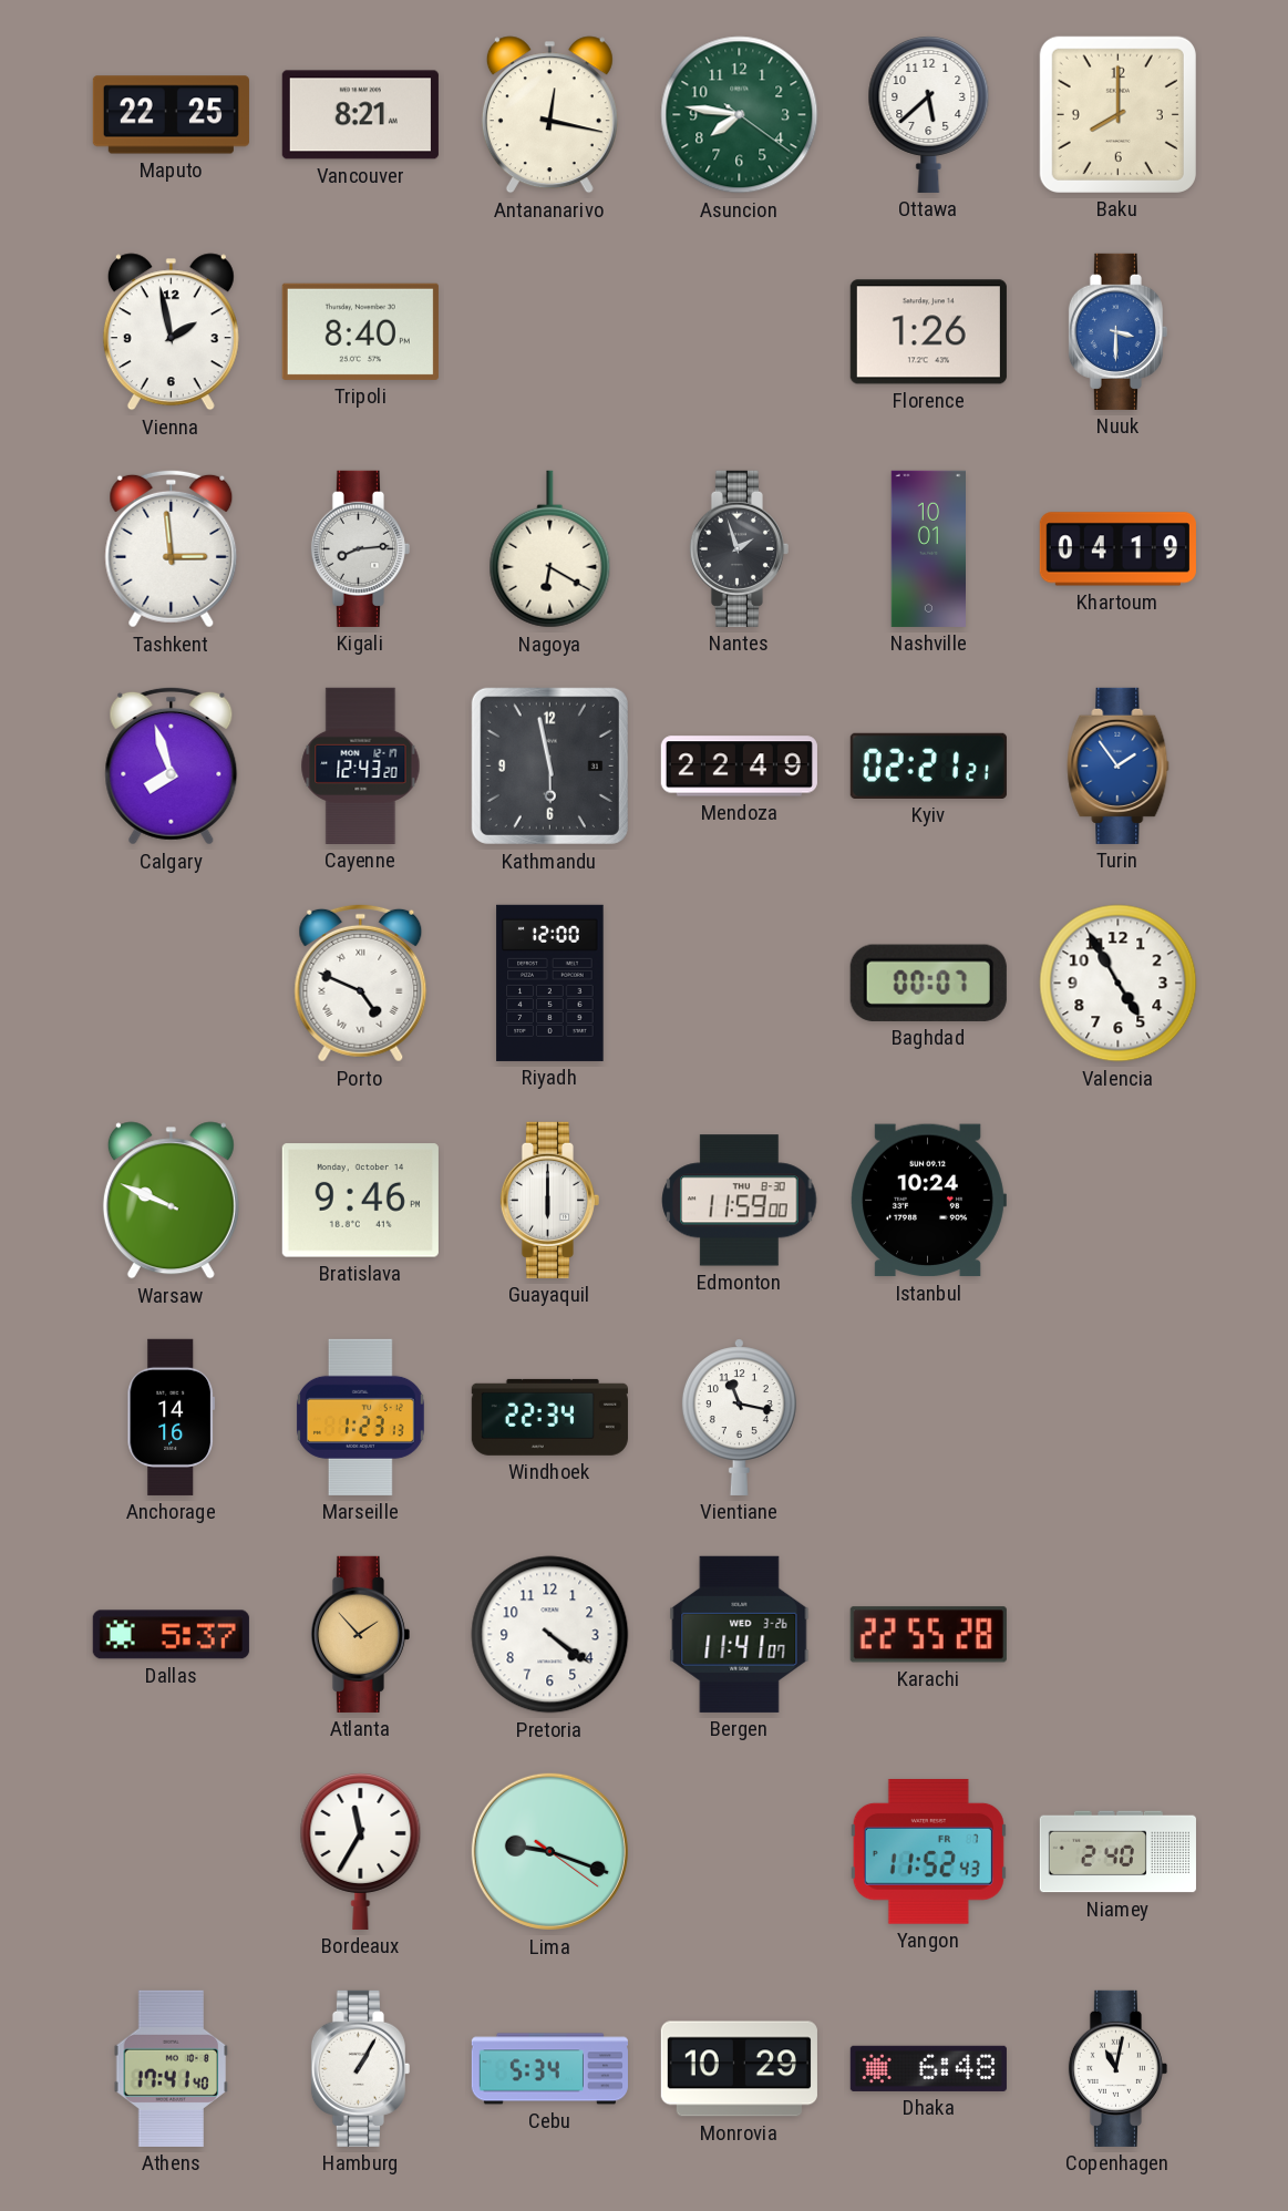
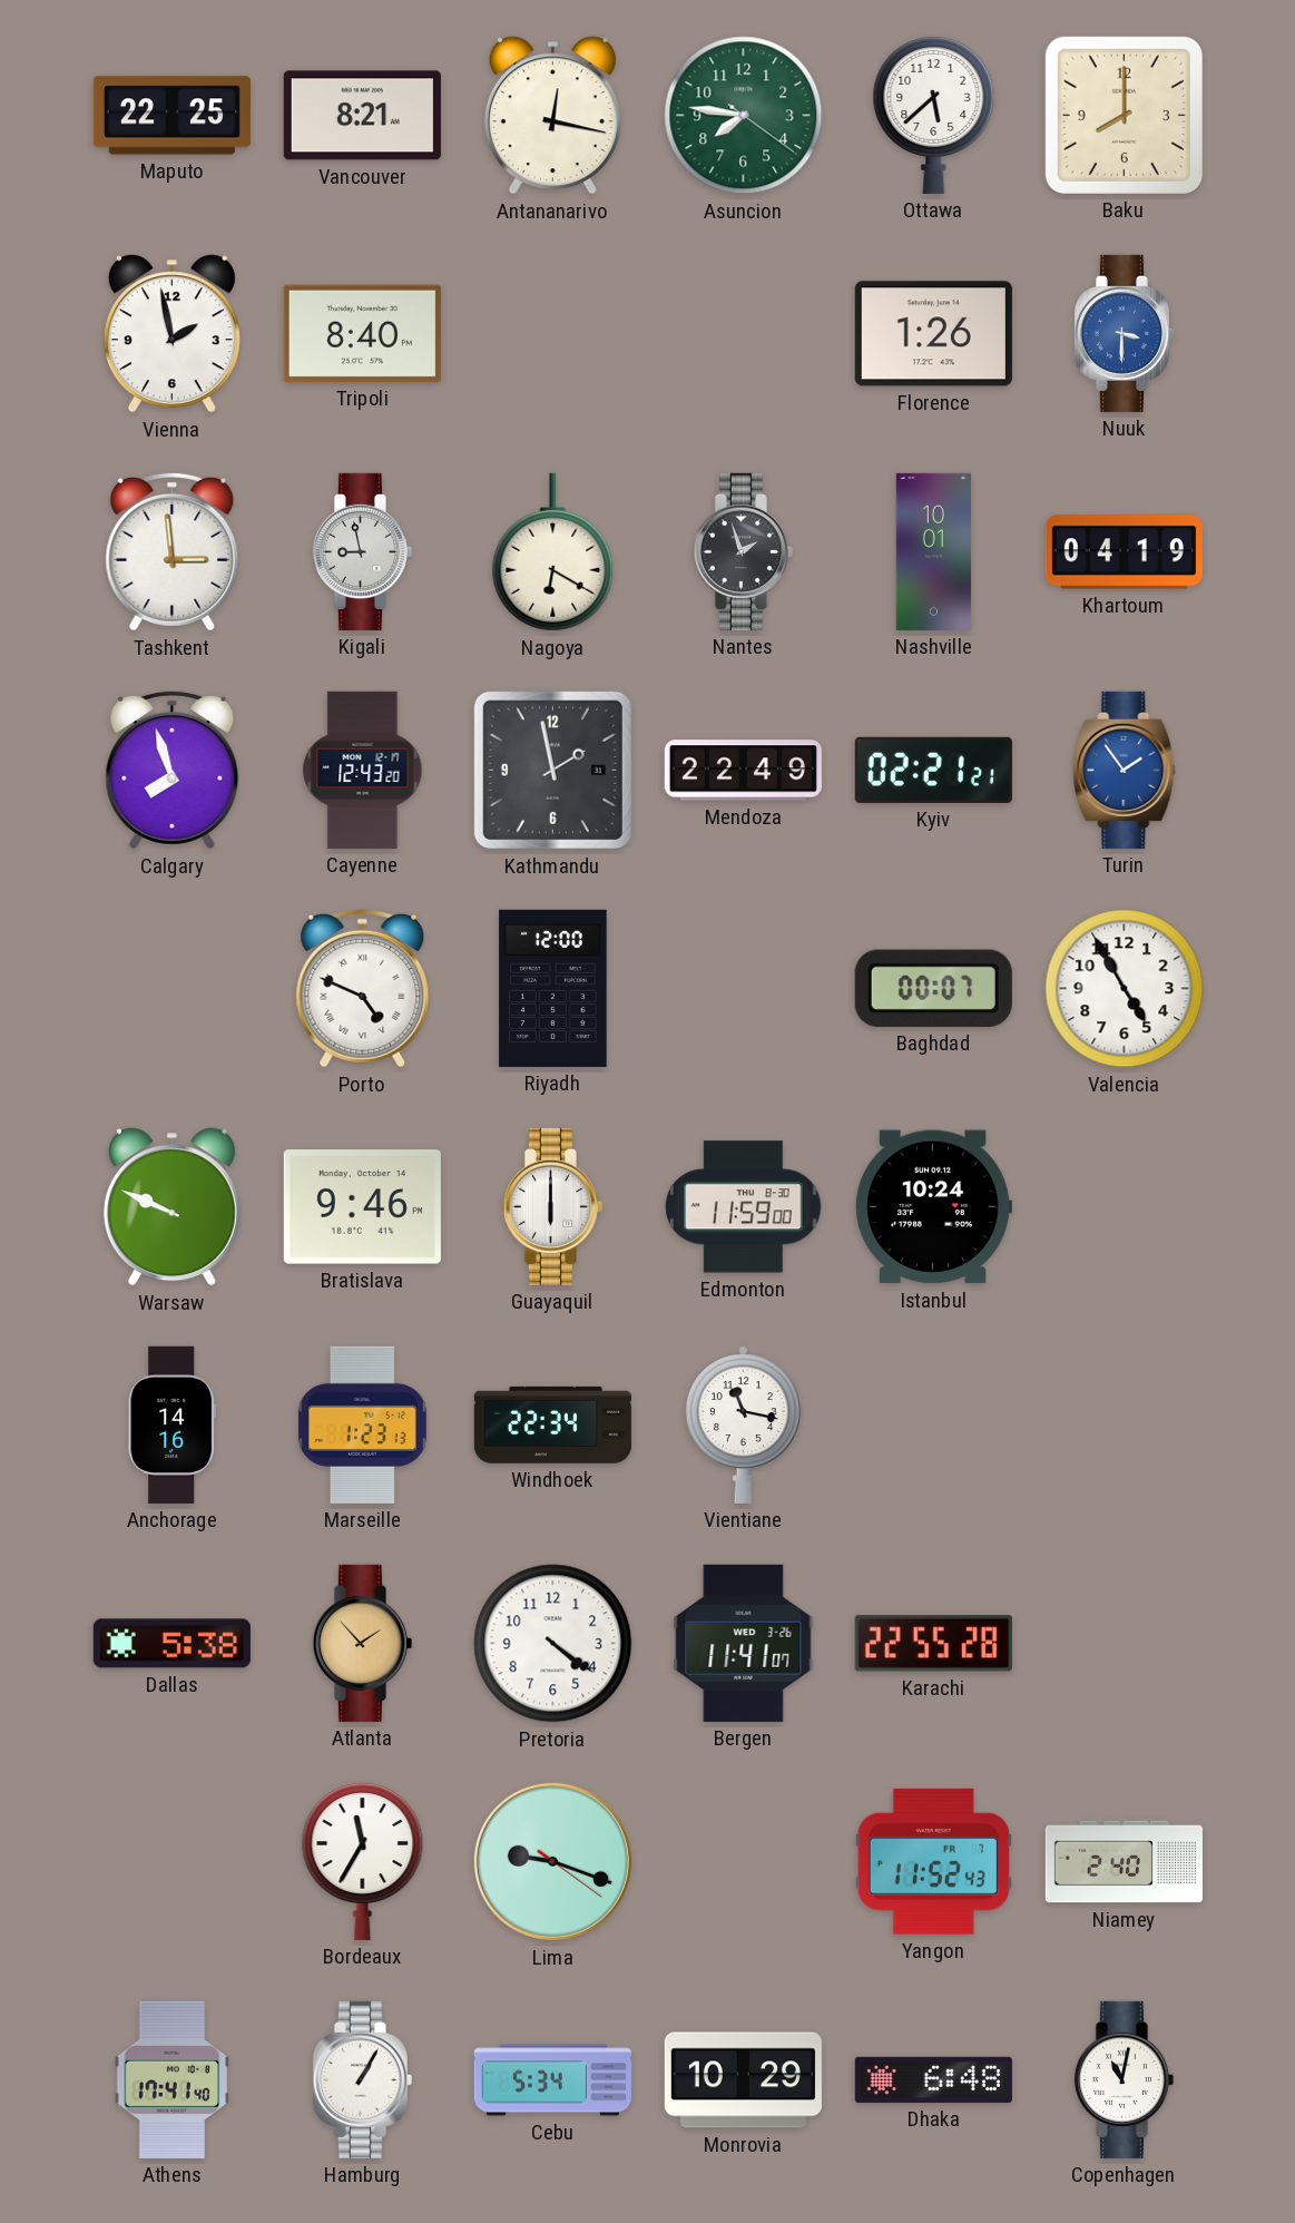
Kigali: 8:14 -> 8:58 (362, 551)
Kathmandu: 5:58 -> 1:58 (552, 770)
Dallas: 5:37 -> 5:38 (171, 1644)
